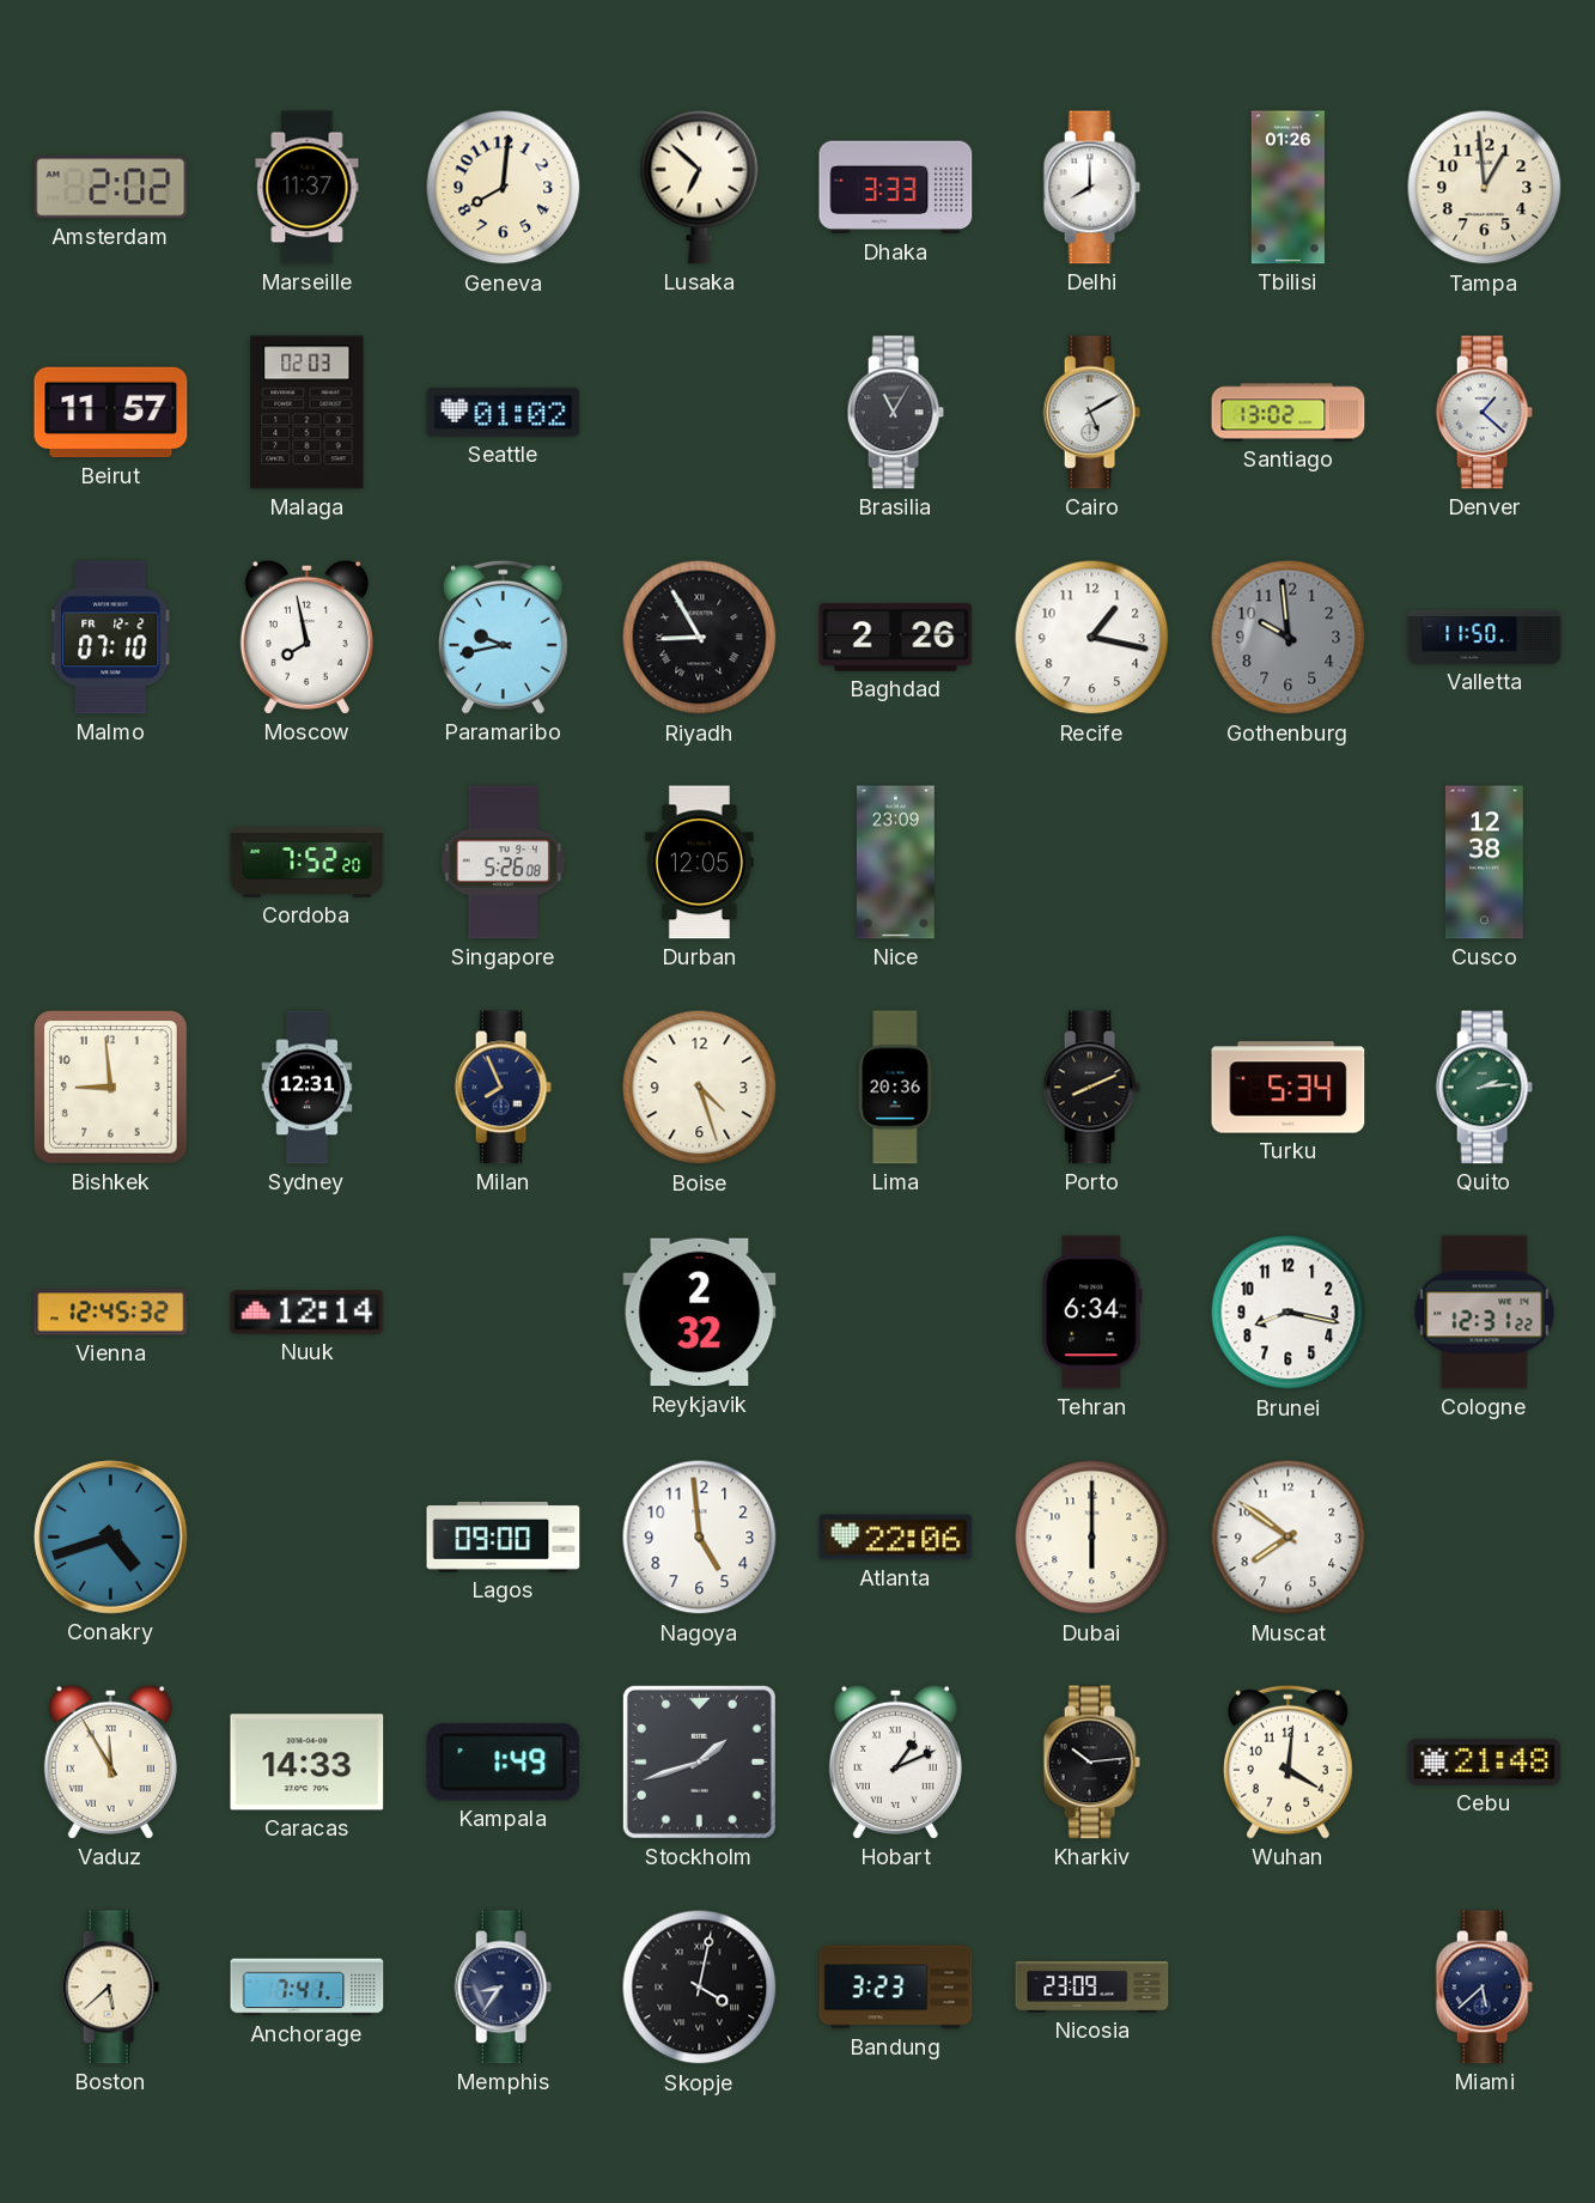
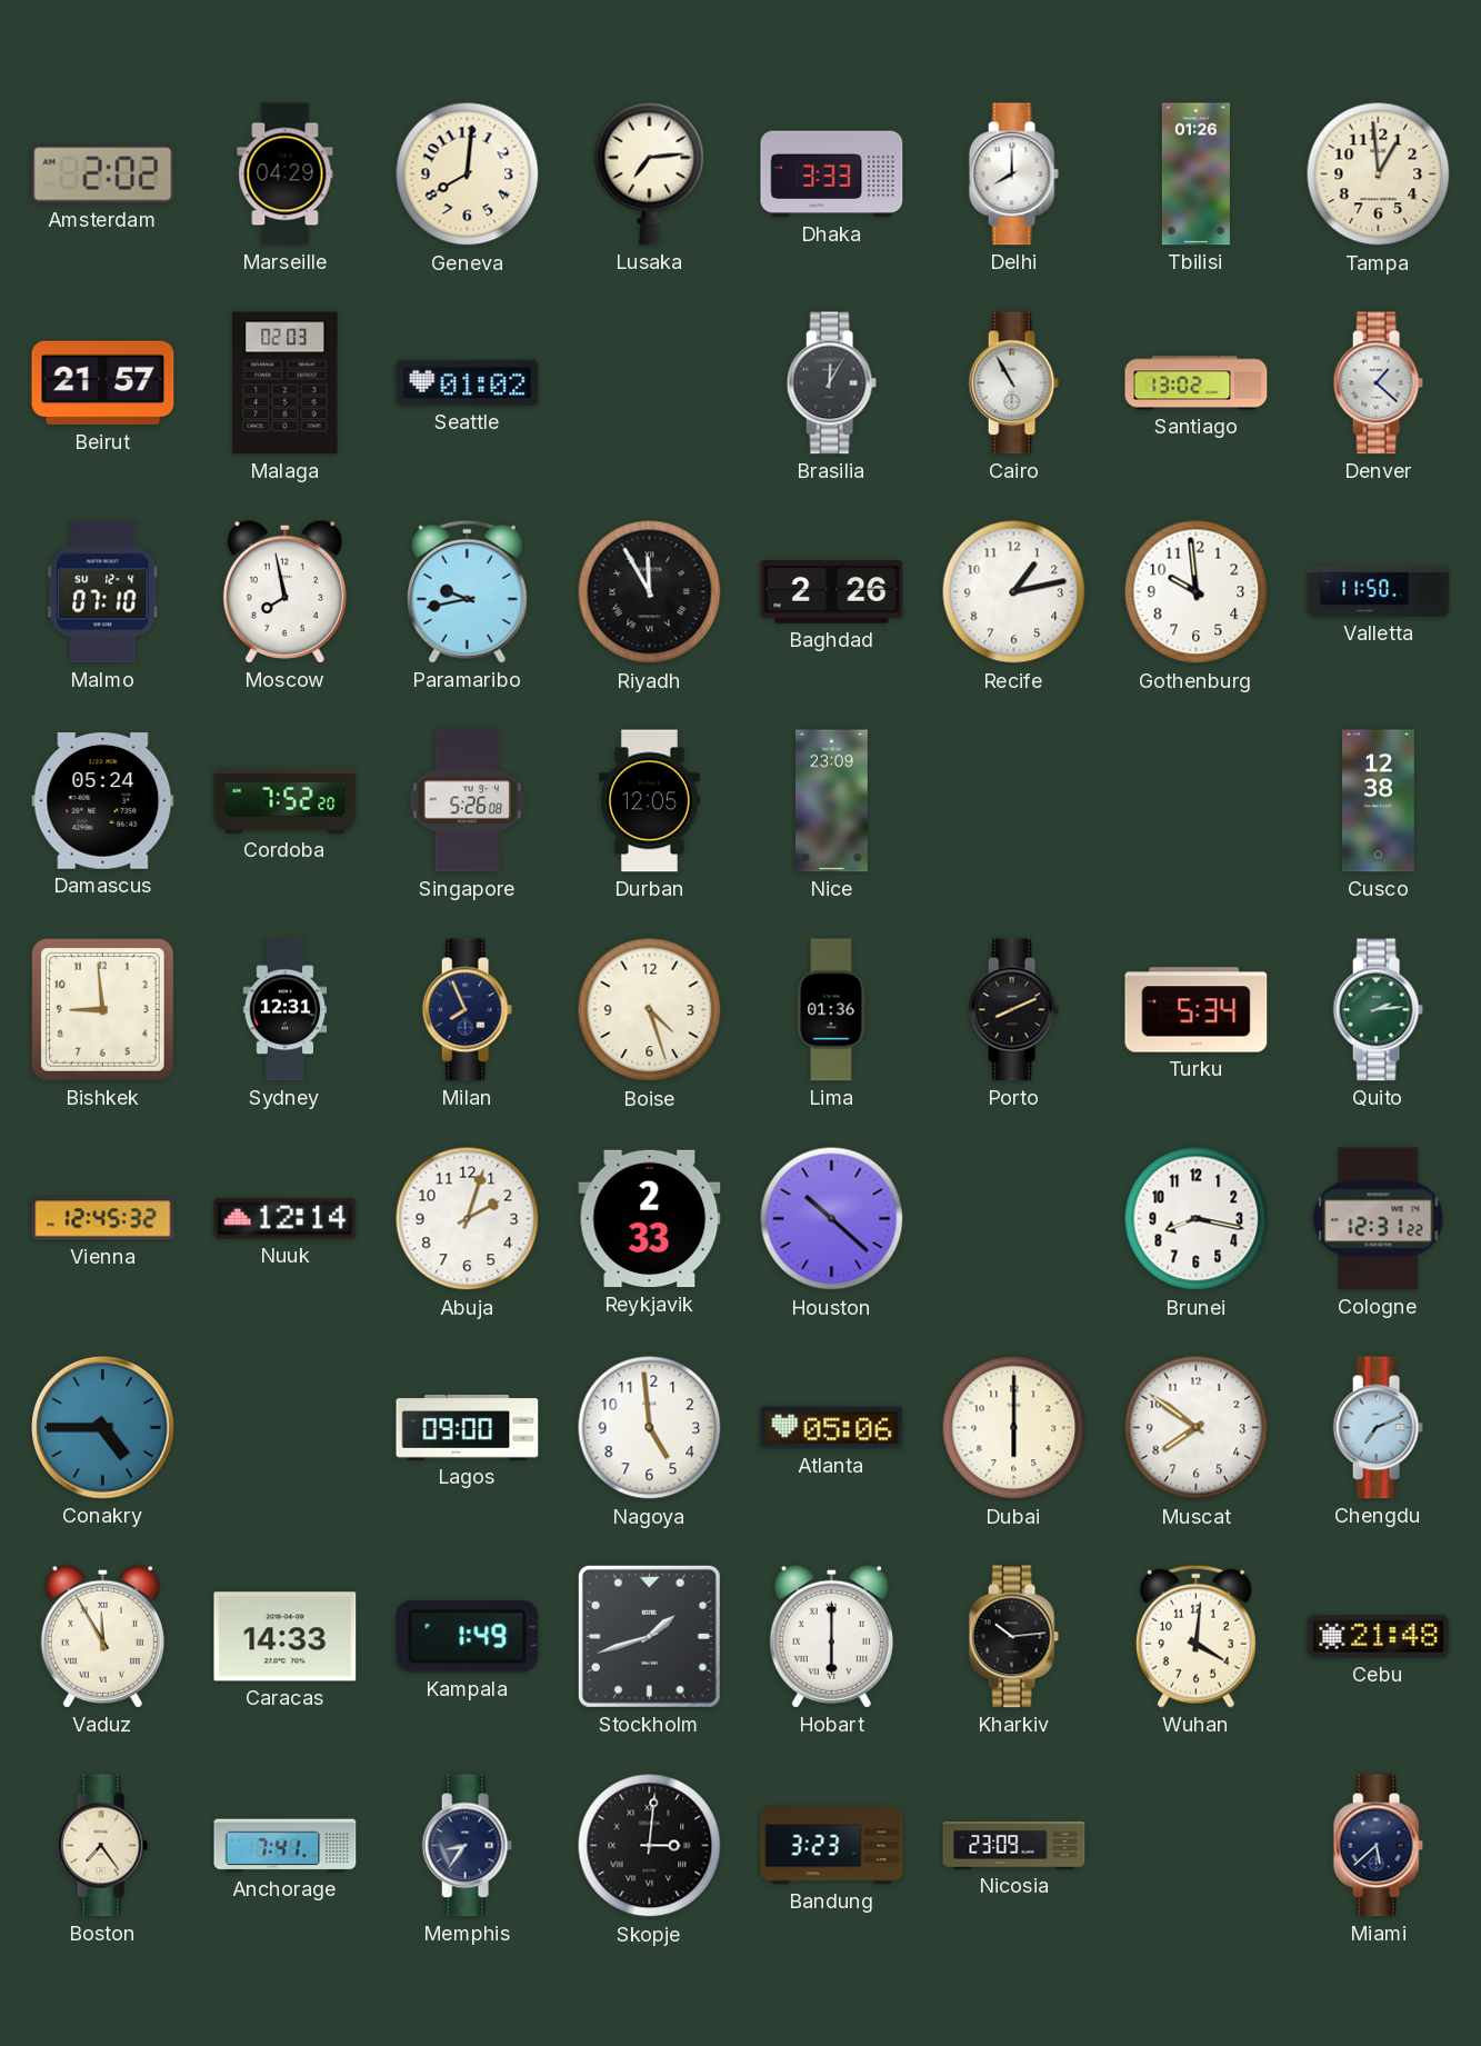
Marseille: 11:37 -> 04:29 (286, 174)
Lusaka: 6:52 -> 7:14 (650, 173)
Beirut: 11:57 -> 21:57 (103, 383)
Brasilia: 11:05 -> 12:05 (831, 383)
Cairo: 5:10 -> 10:55 (1013, 383)
Malmo date: FR 12-2 -> SU 12-4 (103, 592)
Riyadh: 8:55 -> 11:55 (650, 592)
Recife: 1:17 -> 1:13 (1014, 592)
Gothenburg dial: grey -> white (1197, 592)
Damascus: none -> 05:24 (103, 801)
Lima: 20:36 -> 01:36 (831, 1010)
Abuja: none -> 2:03 (468, 1219)
Reykjavik: 2:32 -> 2:33 (650, 1219)
Houston: none -> 10:22 (832, 1219)
Tehran: 6:34 -> none (1092, 1313)
Conakry: 4:42 -> 4:45 (103, 1428)
Atlanta: 22:06 -> 05:06 (832, 1428)
Chengdu: none -> 7:11 (1378, 1428)
Hobart: 1:11 -> 6:00 (831, 1636)
Boston: 5:38 -> 7:24 (102, 1846)
Skopje: 4:02 -> 3:01 (650, 1846)
